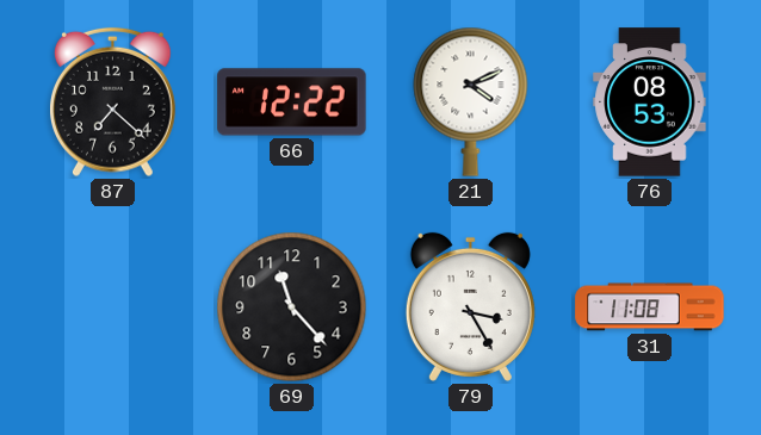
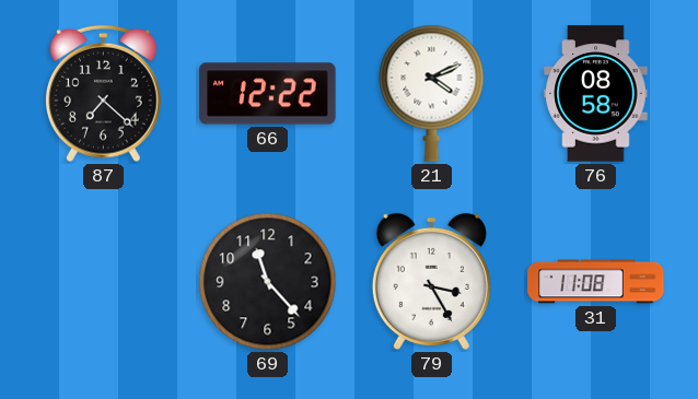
76: 08:53 -> 08:58 (596, 94)
